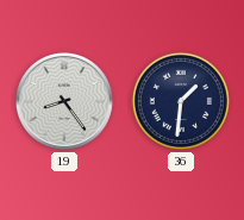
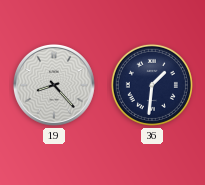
19: 8:24 -> 8:23 (54, 85)
